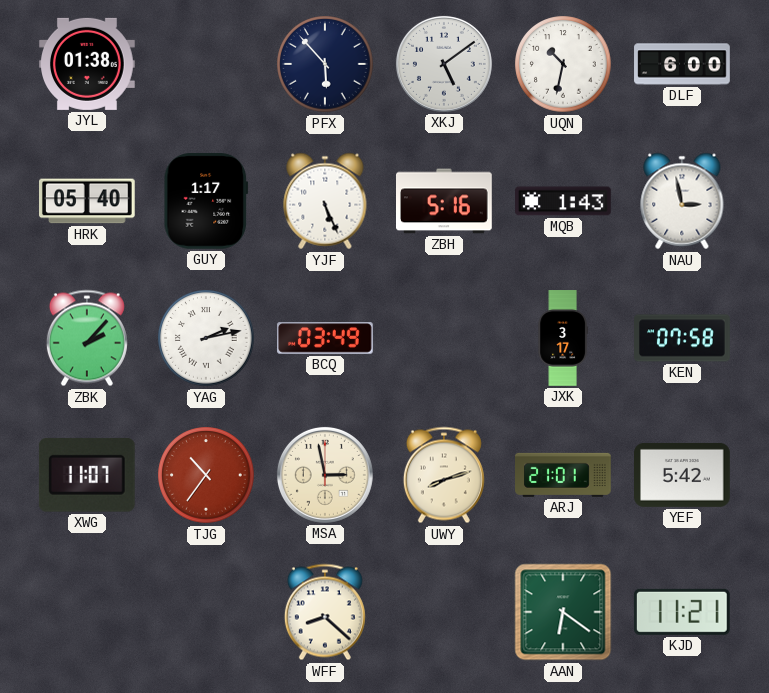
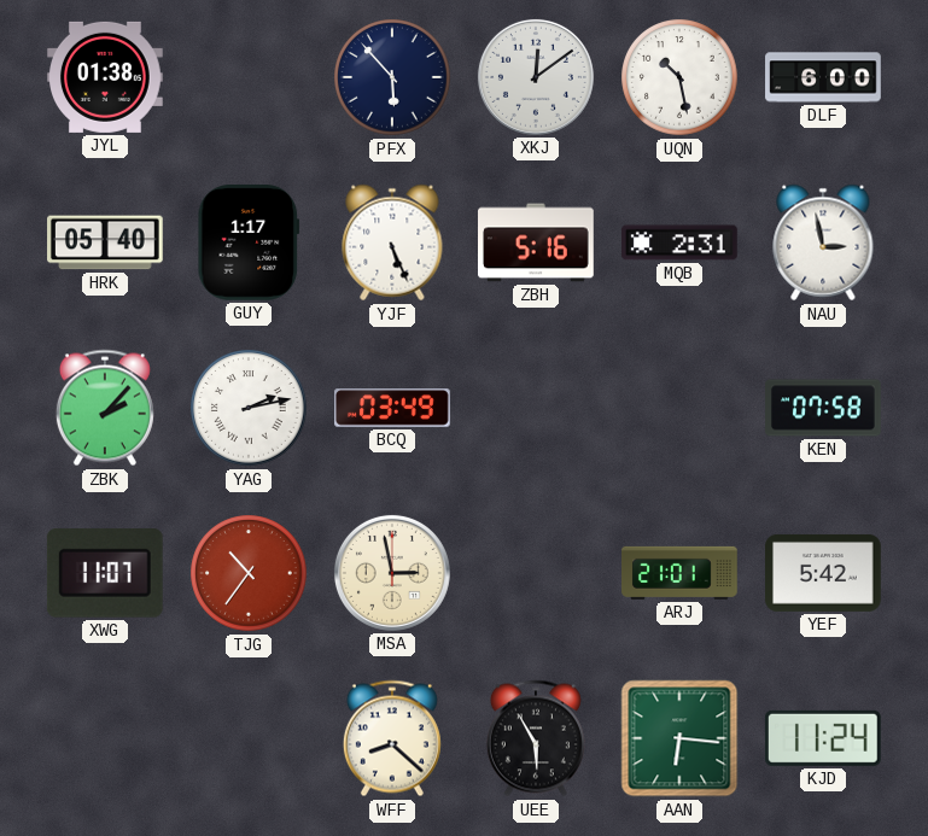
XKJ: 5:09 -> 12:09 (536, 77)
UQN: 10:32 -> 10:28 (679, 77)
MQB: 1:43 -> 2:31 (681, 242)
JXK: 3:17 -> none (563, 338)
UWY: 8:12 -> none (444, 475)
UEE: none -> 5:55 (536, 738)
AAN: 6:21 -> 6:16 (679, 738)
KJD: 11:21 -> 11:24 (823, 738)
